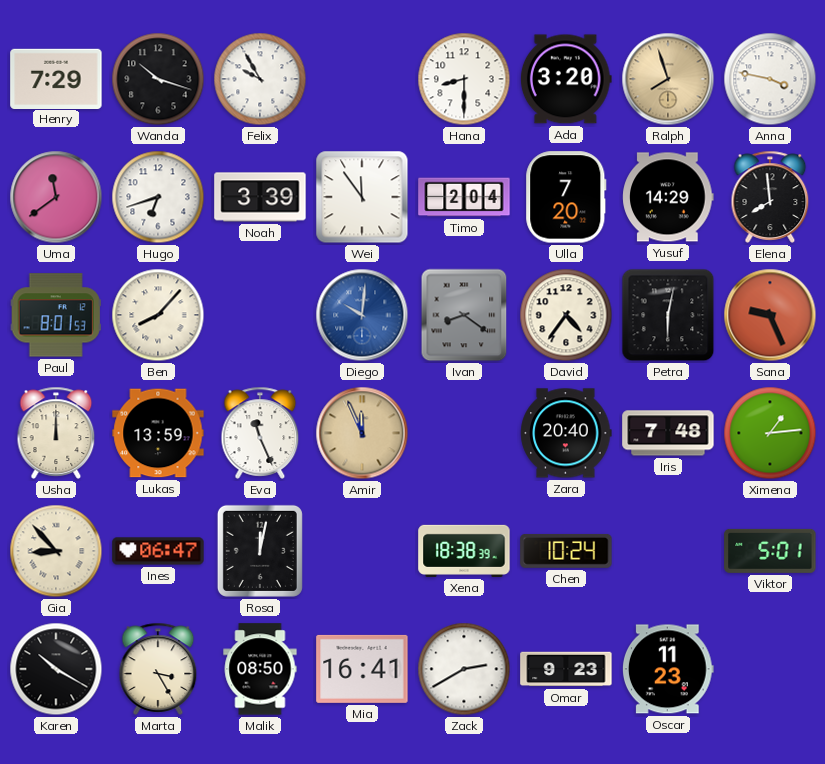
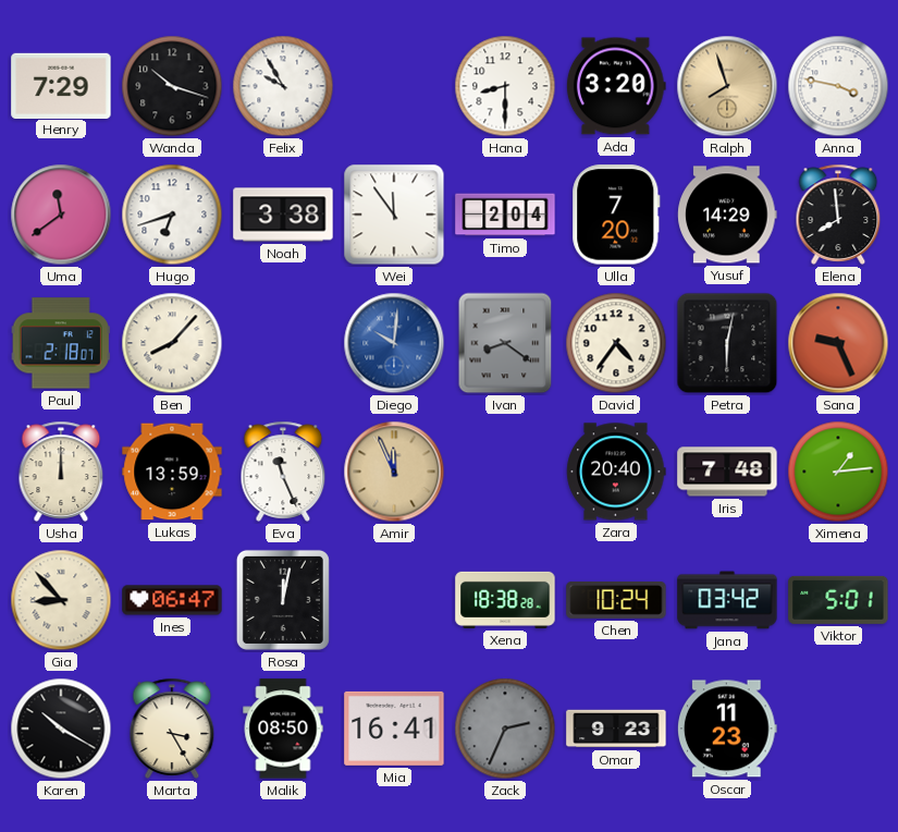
Noah: 3:39 -> 3:38 (283, 215)
Paul: 8:01 -> 2:18 (61, 343)
Xena: 18:38:39 -> 18:38:28 (505, 600)
Jana: none -> 03:42 (727, 600)
Zack: 2:40 -> 2:34 (505, 729)
Zack dial: white -> grey (505, 729)
